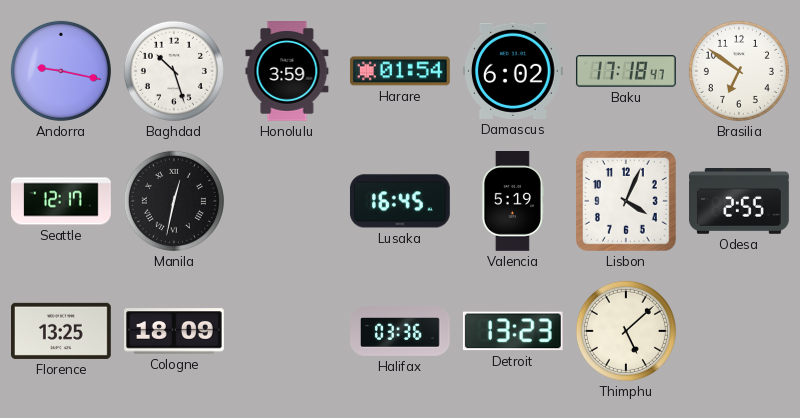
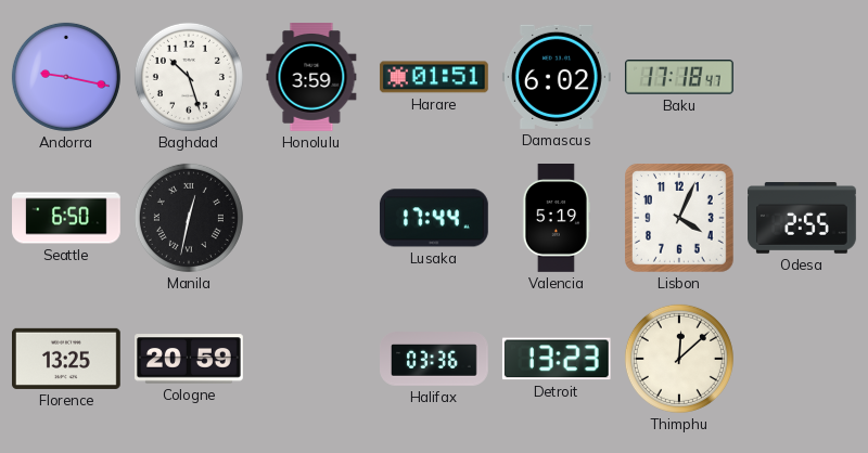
Harare: 01:54 -> 01:51 (434, 77)
Brasilia: 6:51 -> none (739, 71)
Seattle: 12:17 -> 6:50 (66, 218)
Lusaka: 16:45 -> 17:44 (434, 218)
Cologne: 18:09 -> 20:59 (190, 359)
Thimphu: 5:08 -> 12:08 (679, 359)
